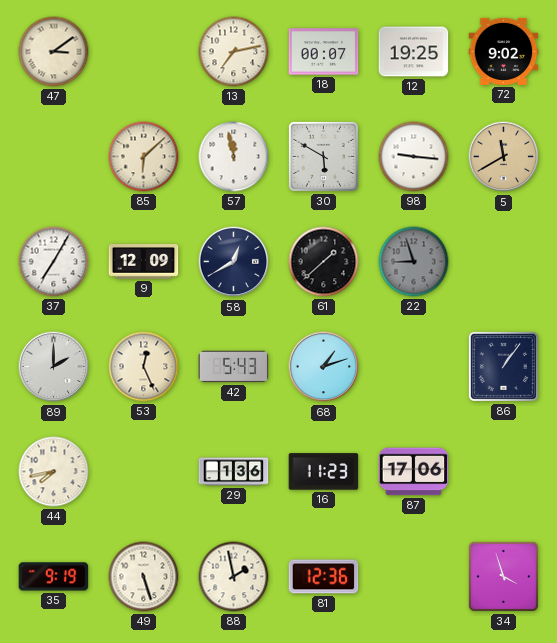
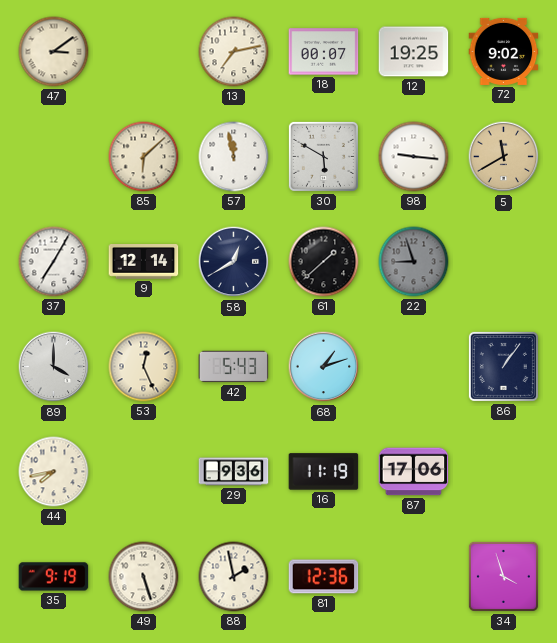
9: 12:09 -> 12:14 (144, 262)
89: 2:00 -> 4:00 (54, 367)
29: 1:36 -> 9:36 (234, 472)
16: 11:23 -> 11:19 (324, 472)
